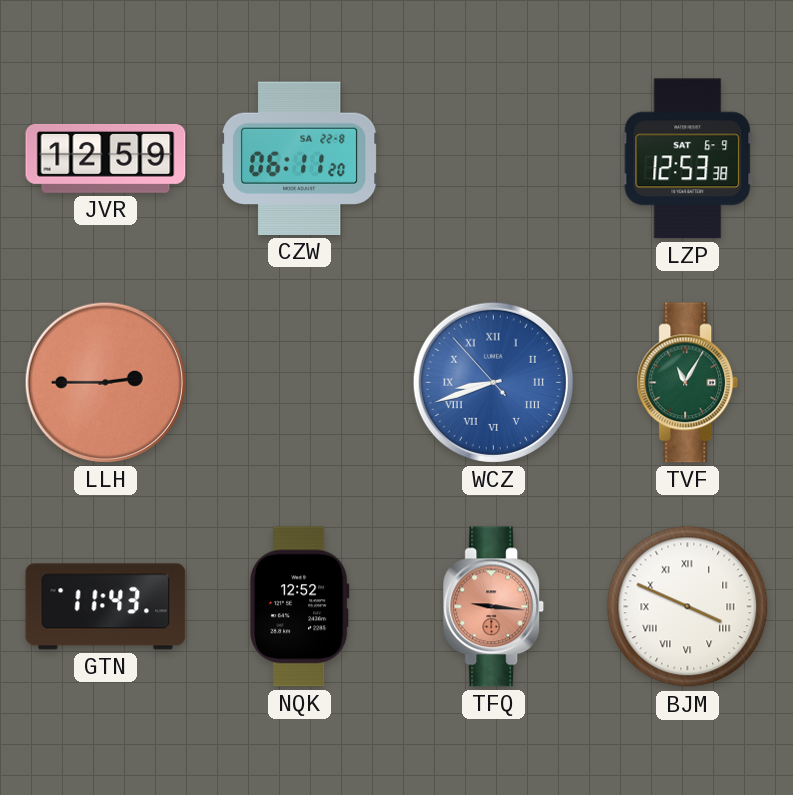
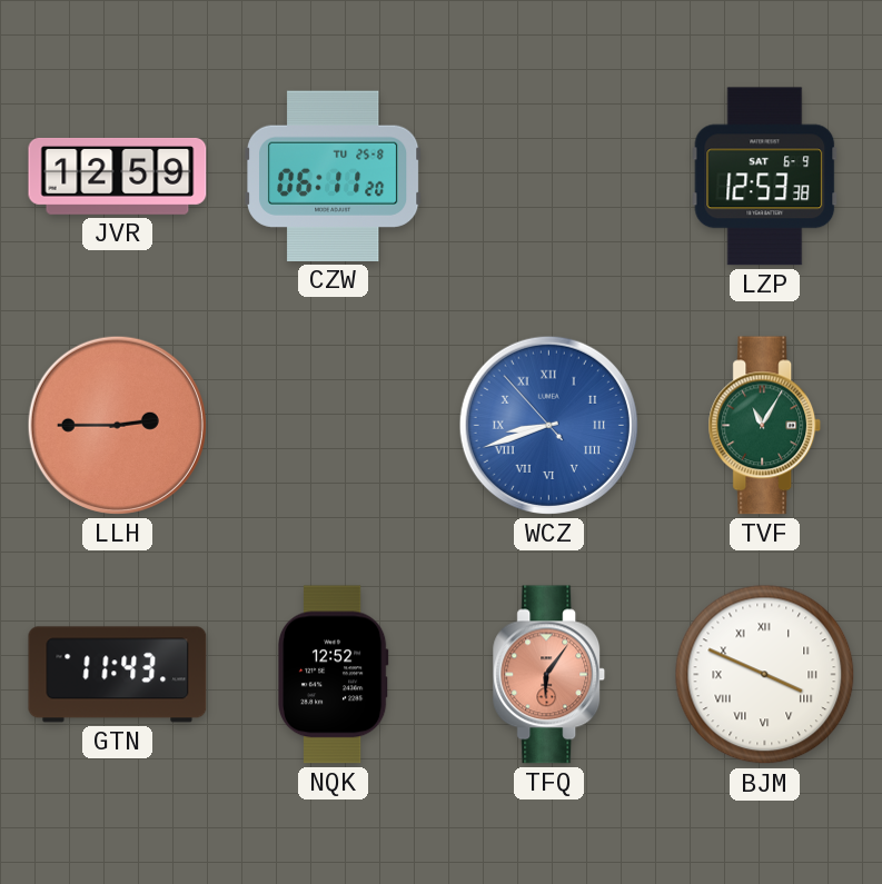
CZW date: SA 22-8 -> TU 25-8 (334, 176)
TFQ: 9:16 -> 6:06 (549, 675)
